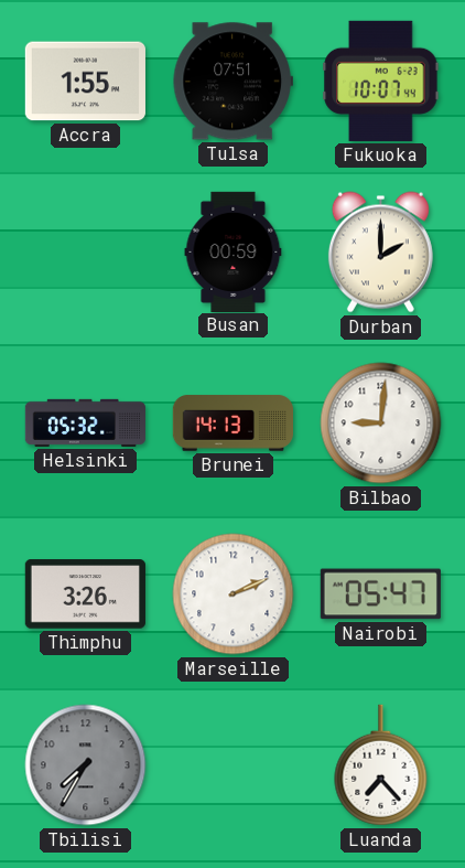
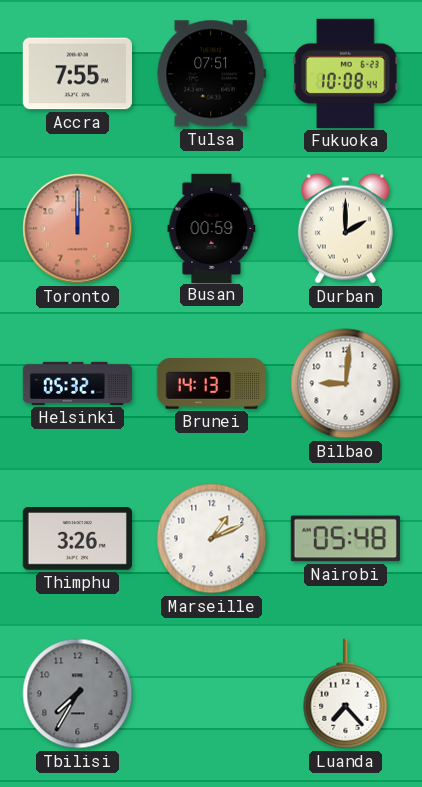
Accra: 1:55 -> 7:55 (77, 74)
Fukuoka: 10:07 -> 10:08 (346, 73)
Toronto: none -> 12:00 (78, 229)
Marseille: 2:11 -> 1:11 (212, 539)
Nairobi: 05:47 -> 05:48 (345, 539)
